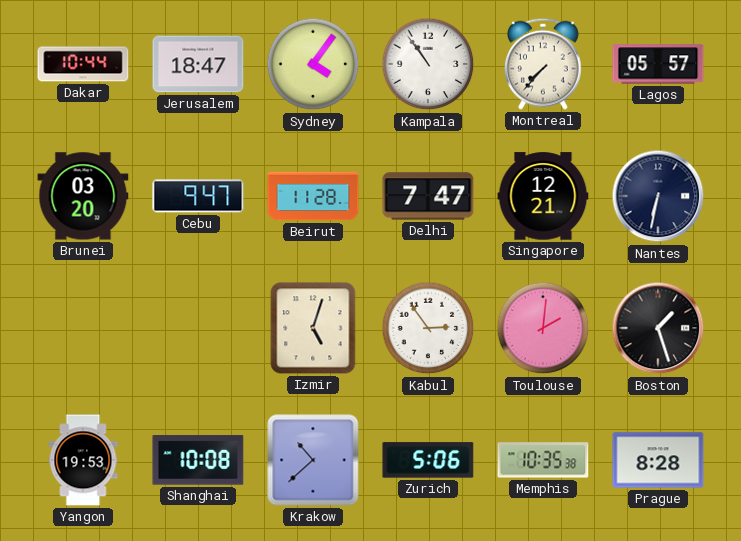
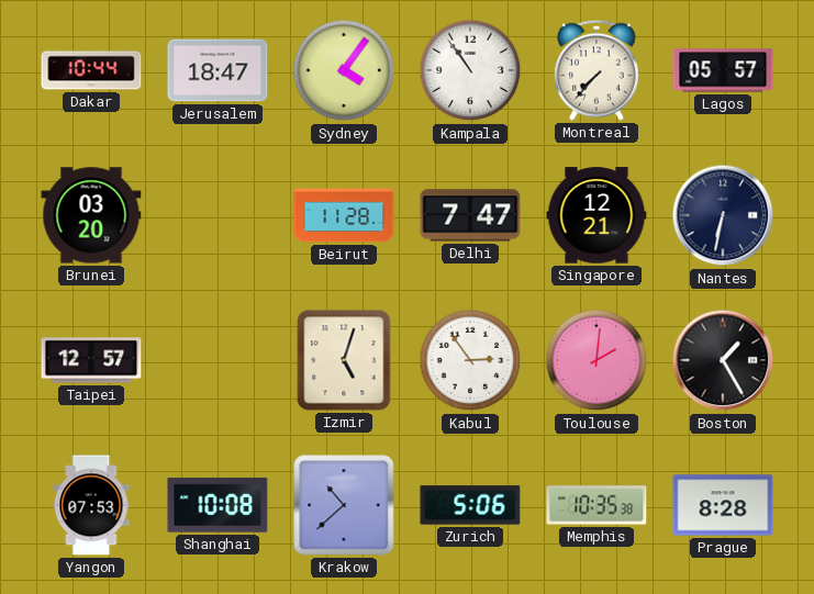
Cebu: 9:47 -> none (198, 196)
Taipei: none -> 12:57 (91, 360)
Boston: 1:27 -> 1:25 (723, 360)
Yangon: 19:53 -> 07:53 (91, 505)
